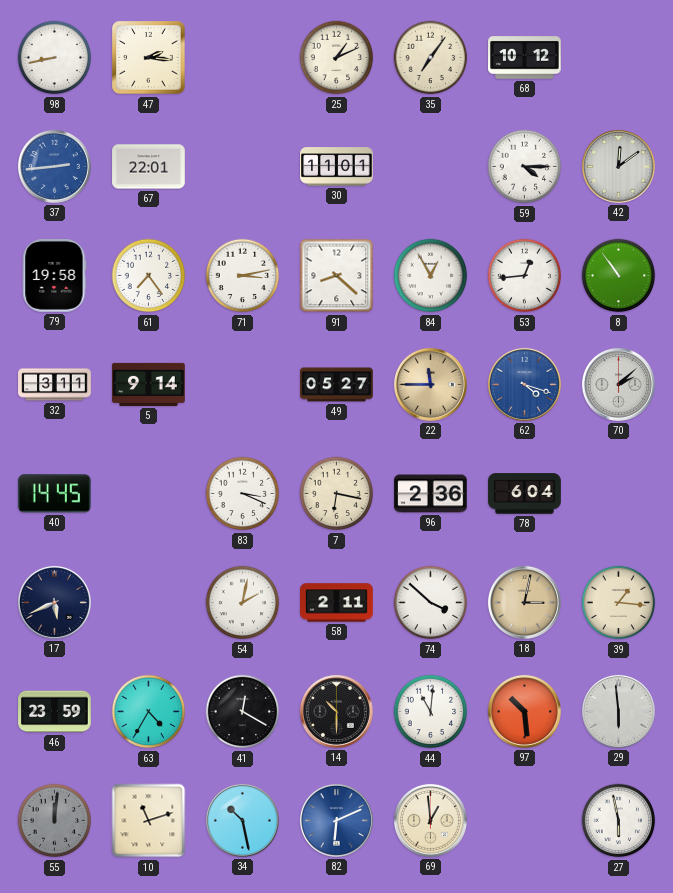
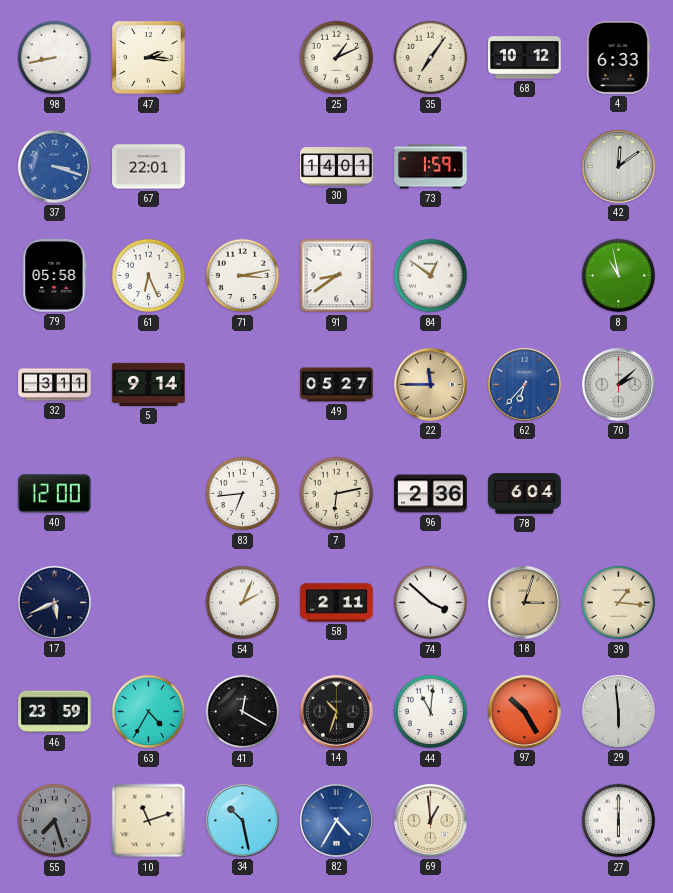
4: none -> 6:33 (618, 58)
37: 2:44 -> 3:18 (54, 166)
30: 11:01 -> 14:01 (337, 167)
73: none -> 1:59 (431, 167)
59: 4:15 -> none (525, 167)
79: 19:58 -> 05:58 (55, 276)
61: 7:24 -> 6:26 (149, 276)
91: 8:22 -> 8:39 (337, 276)
84: 12:55 -> 12:51 (431, 276)
53: 12:44 -> none (525, 276)
8: 10:54 -> 10:58 (619, 276)
62: 4:18 -> 6:37 (524, 384)
40: 14:45 -> 12:00 (54, 494)
83: 3:19 -> 6:44 (243, 494)
7: 6:17 -> 6:13 (337, 494)
54: 2:02 -> 2:04 (243, 603)
18: 3:02 -> 3:03 (524, 602)
14: 10:30 -> 10:33 (336, 711)
97: 10:29 -> 10:25 (524, 711)
55: 12:01 -> 7:27 (55, 821)
82: 6:11 -> 4:35 (336, 820)
27: 5:58 -> 6:00 (619, 821)
